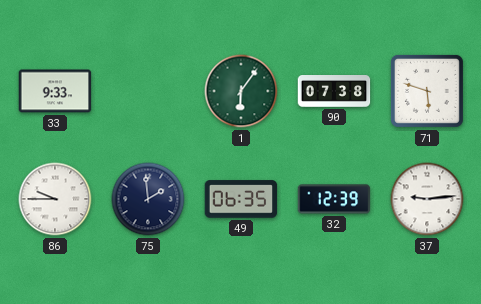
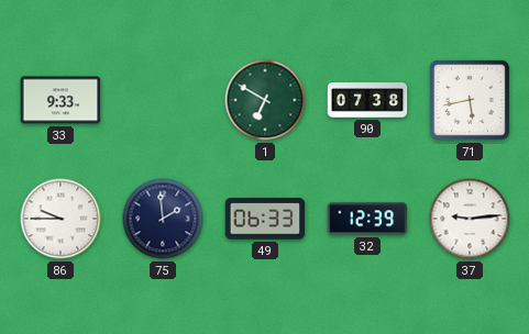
1: 6:06 -> 6:50 (265, 100)
71: 5:48 -> 5:43 (470, 100)
49: 06:35 -> 06:33 (265, 219)
